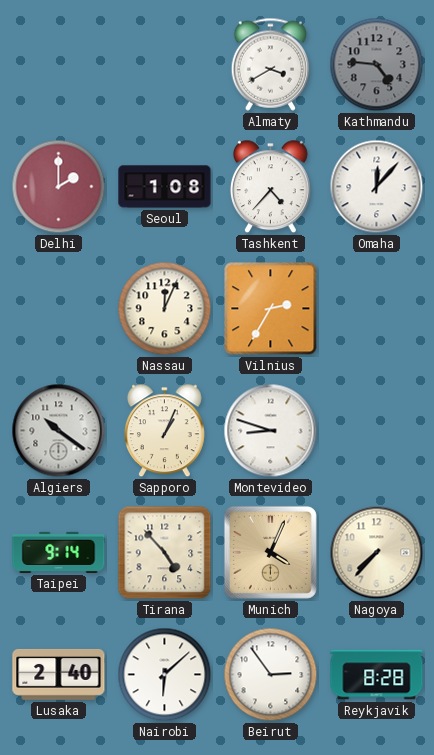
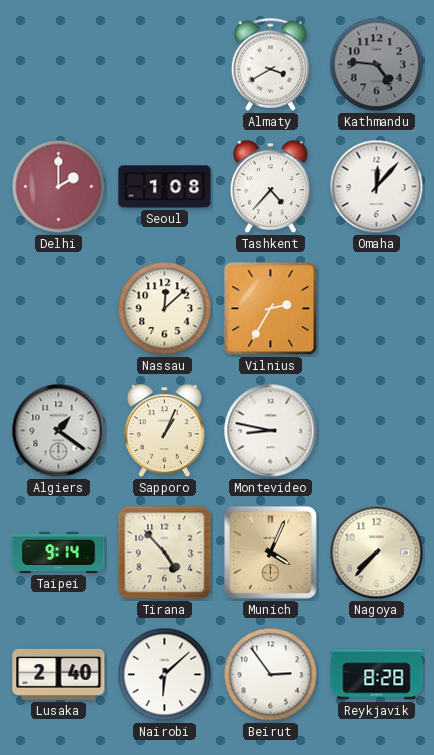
Nassau: 12:04 -> 12:08 (165, 309)
Algiers: 10:21 -> 1:21 (59, 431)
Montevideo: 8:48 -> 8:47 (271, 431)
